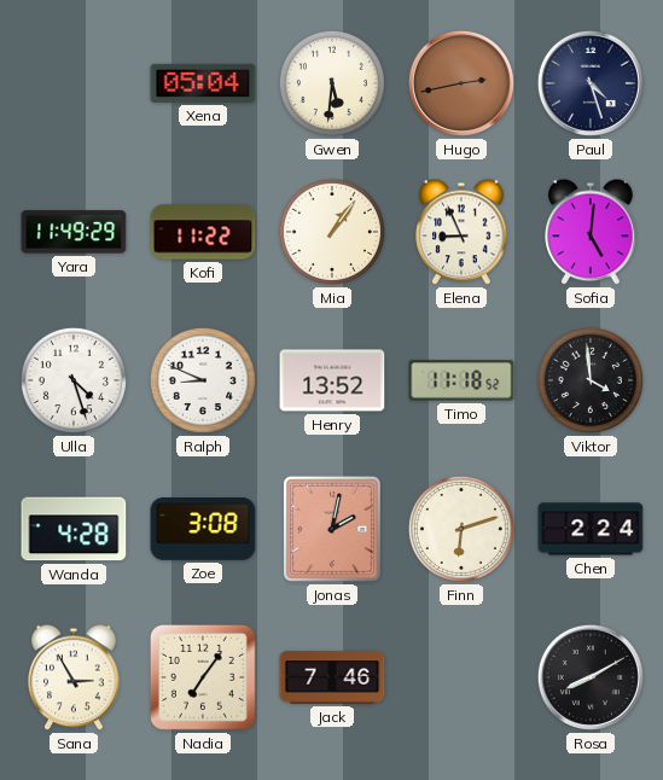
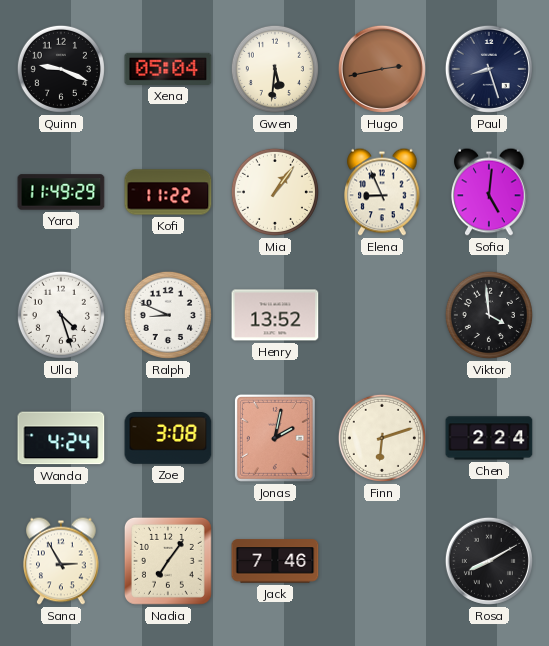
Quinn: none -> 9:19 (61, 69)
Paul: 4:27 -> 8:27 (489, 69)
Timo: 11:18 -> none (461, 380)
Wanda: 4:28 -> 4:24 (61, 438)
